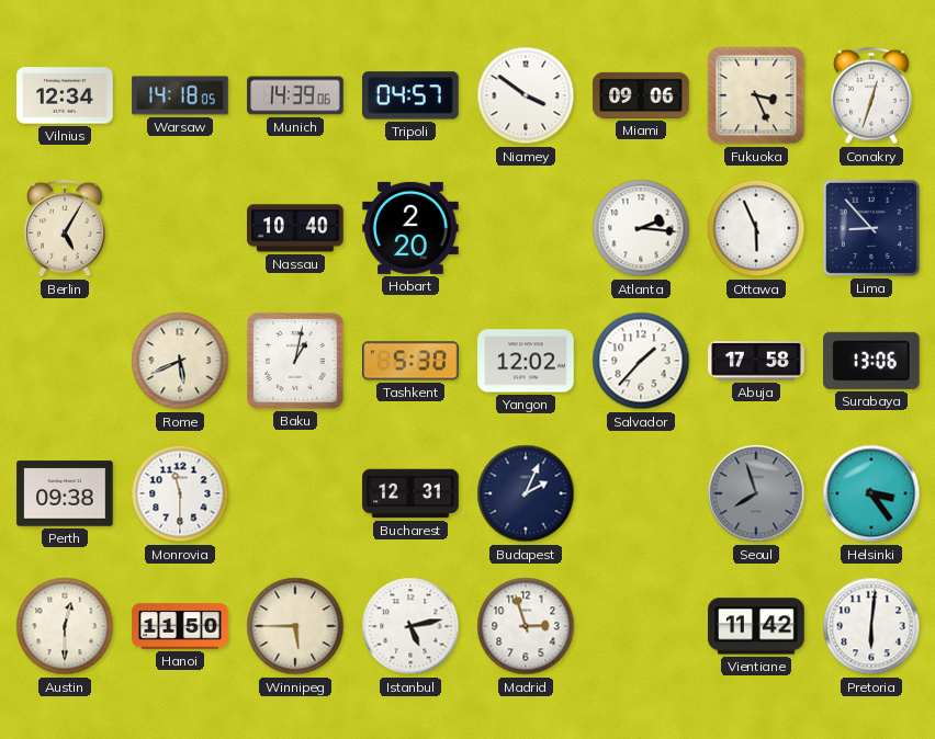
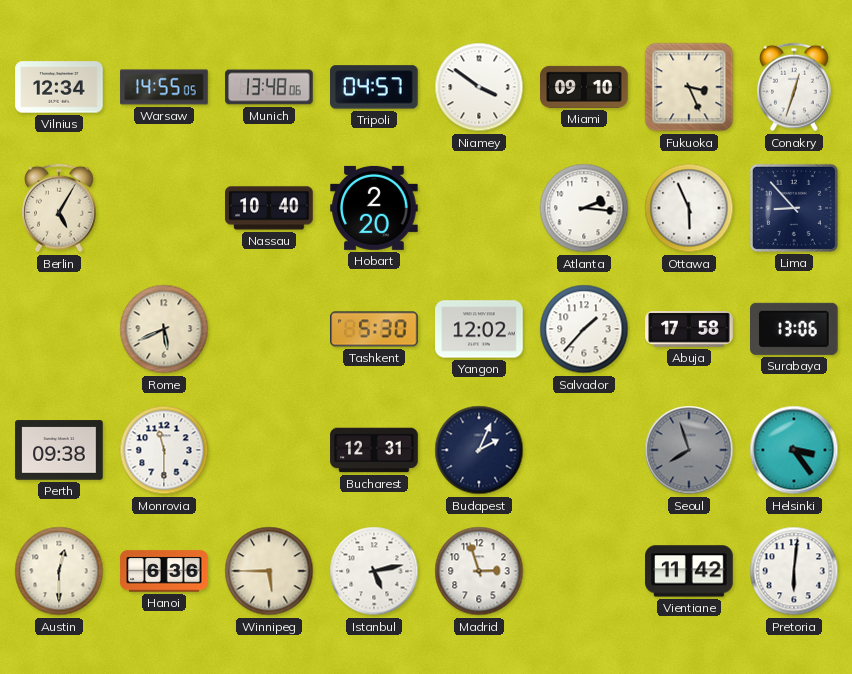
Warsaw: 14:18 -> 14:55 (164, 87)
Munich: 14:39 -> 13:48 (269, 87)
Miami: 09:06 -> 09:10 (584, 87)
Baku: 1:02 -> none (296, 362)
Hanoi: 11:50 -> 6:36 (164, 571)
